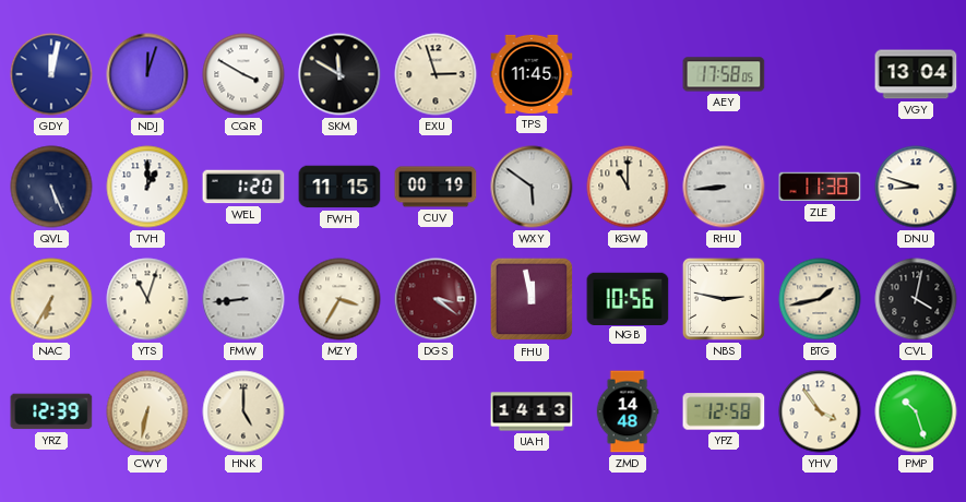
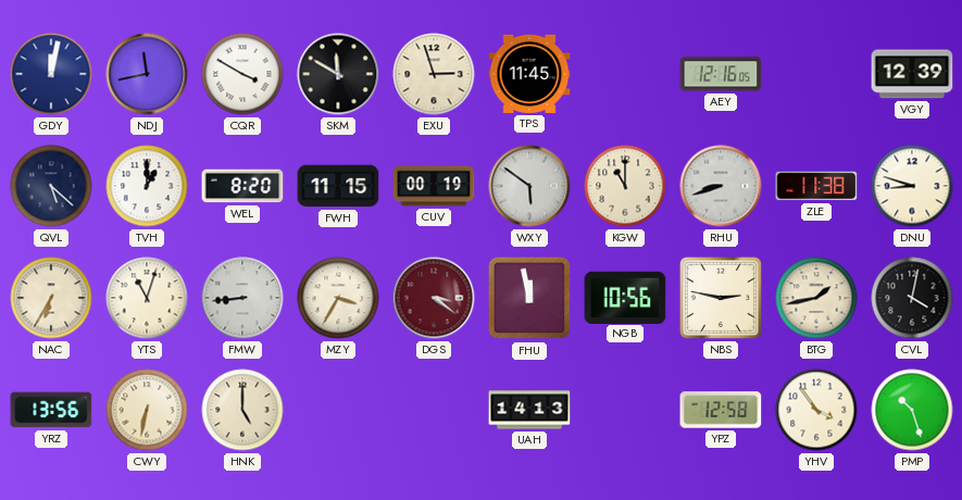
NDJ: 12:03 -> 11:43 (147, 74)
AEY: 17:58 -> 12:16 (721, 74)
VGY: 13:04 -> 12:39 (912, 74)
QVL: 5:26 -> 5:22 (51, 186)
WEL: 1:20 -> 8:20 (242, 186)
RHU: 8:44 -> 8:42 (721, 186)
YRZ: 12:39 -> 13:56 (51, 410)
ZMD: 14:48 -> none (628, 411)
